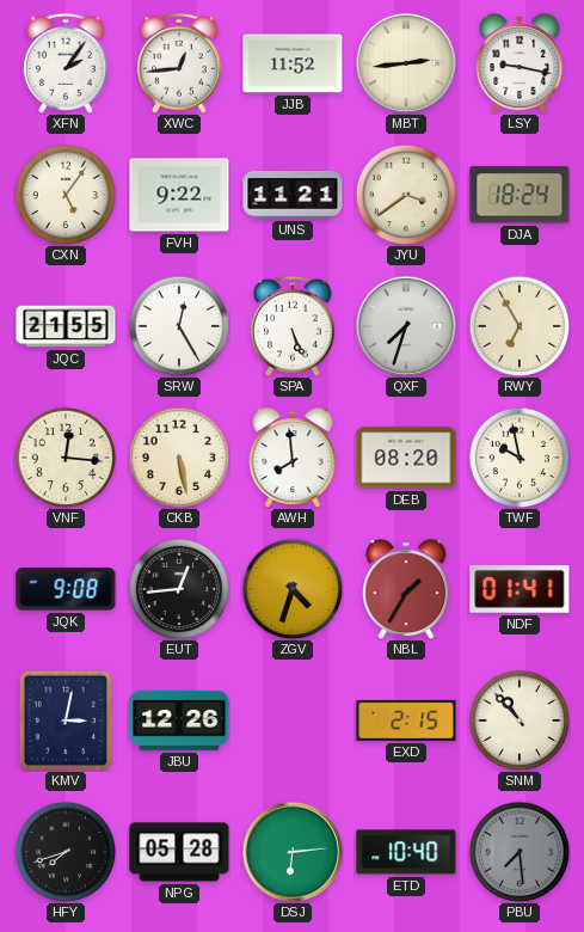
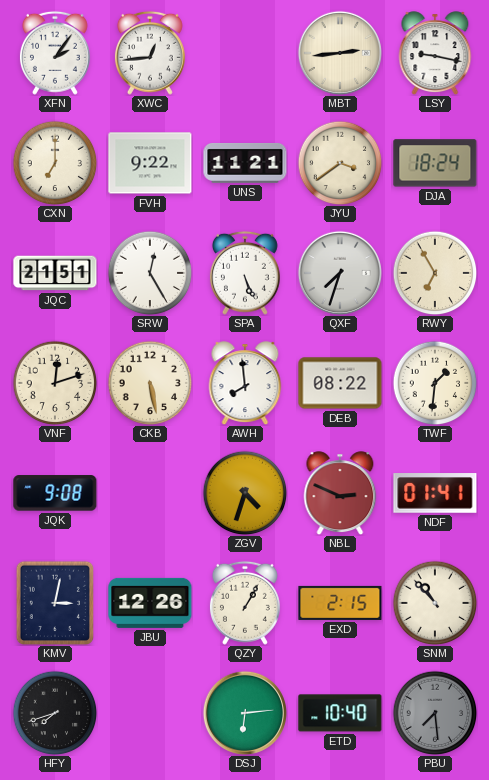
JJB: 11:52 -> none (293, 63)
CXN: 5:06 -> 7:00 (55, 163)
JQC: 21:55 -> 21:51 (55, 273)
VNF: 12:16 -> 12:12 (55, 383)
DEB: 08:20 -> 08:22 (340, 383)
TWF: 9:58 -> 1:31 (435, 383)
EUT: 12:44 -> none (179, 589)
NBL: 1:35 -> 2:49 (340, 493)
QZY: none -> 1:05 (245, 603)
NPG: 05:28 -> none (179, 852)
